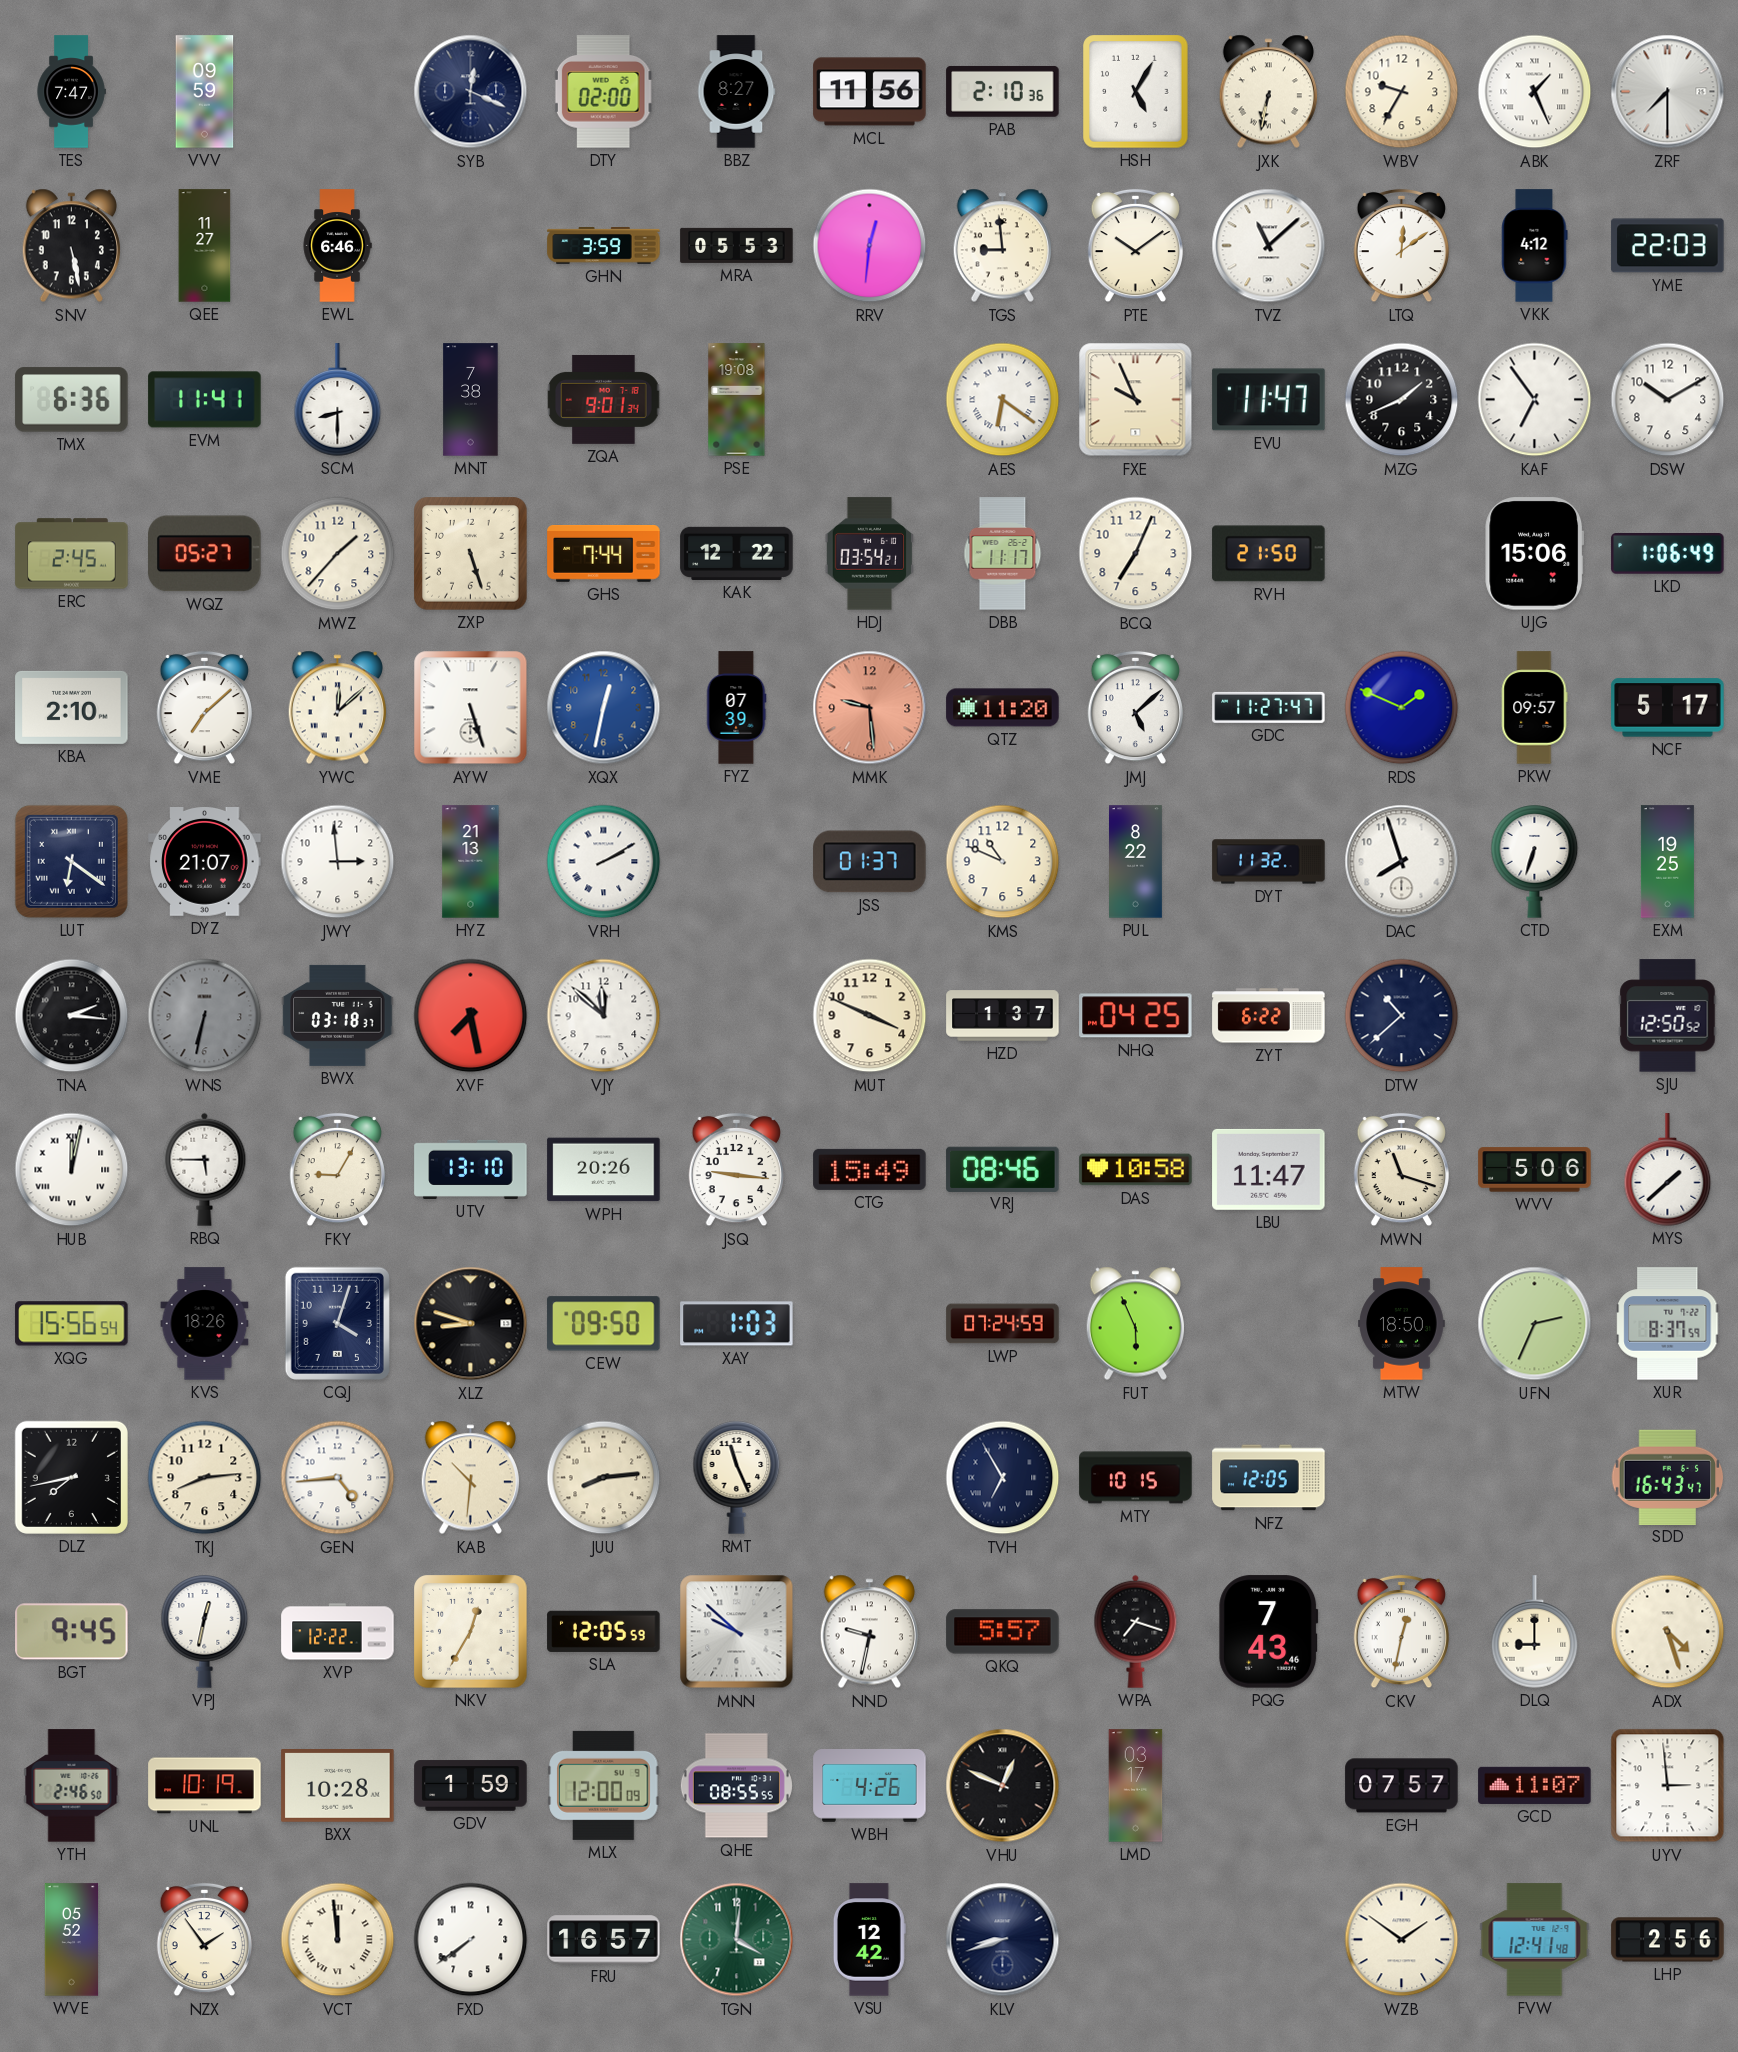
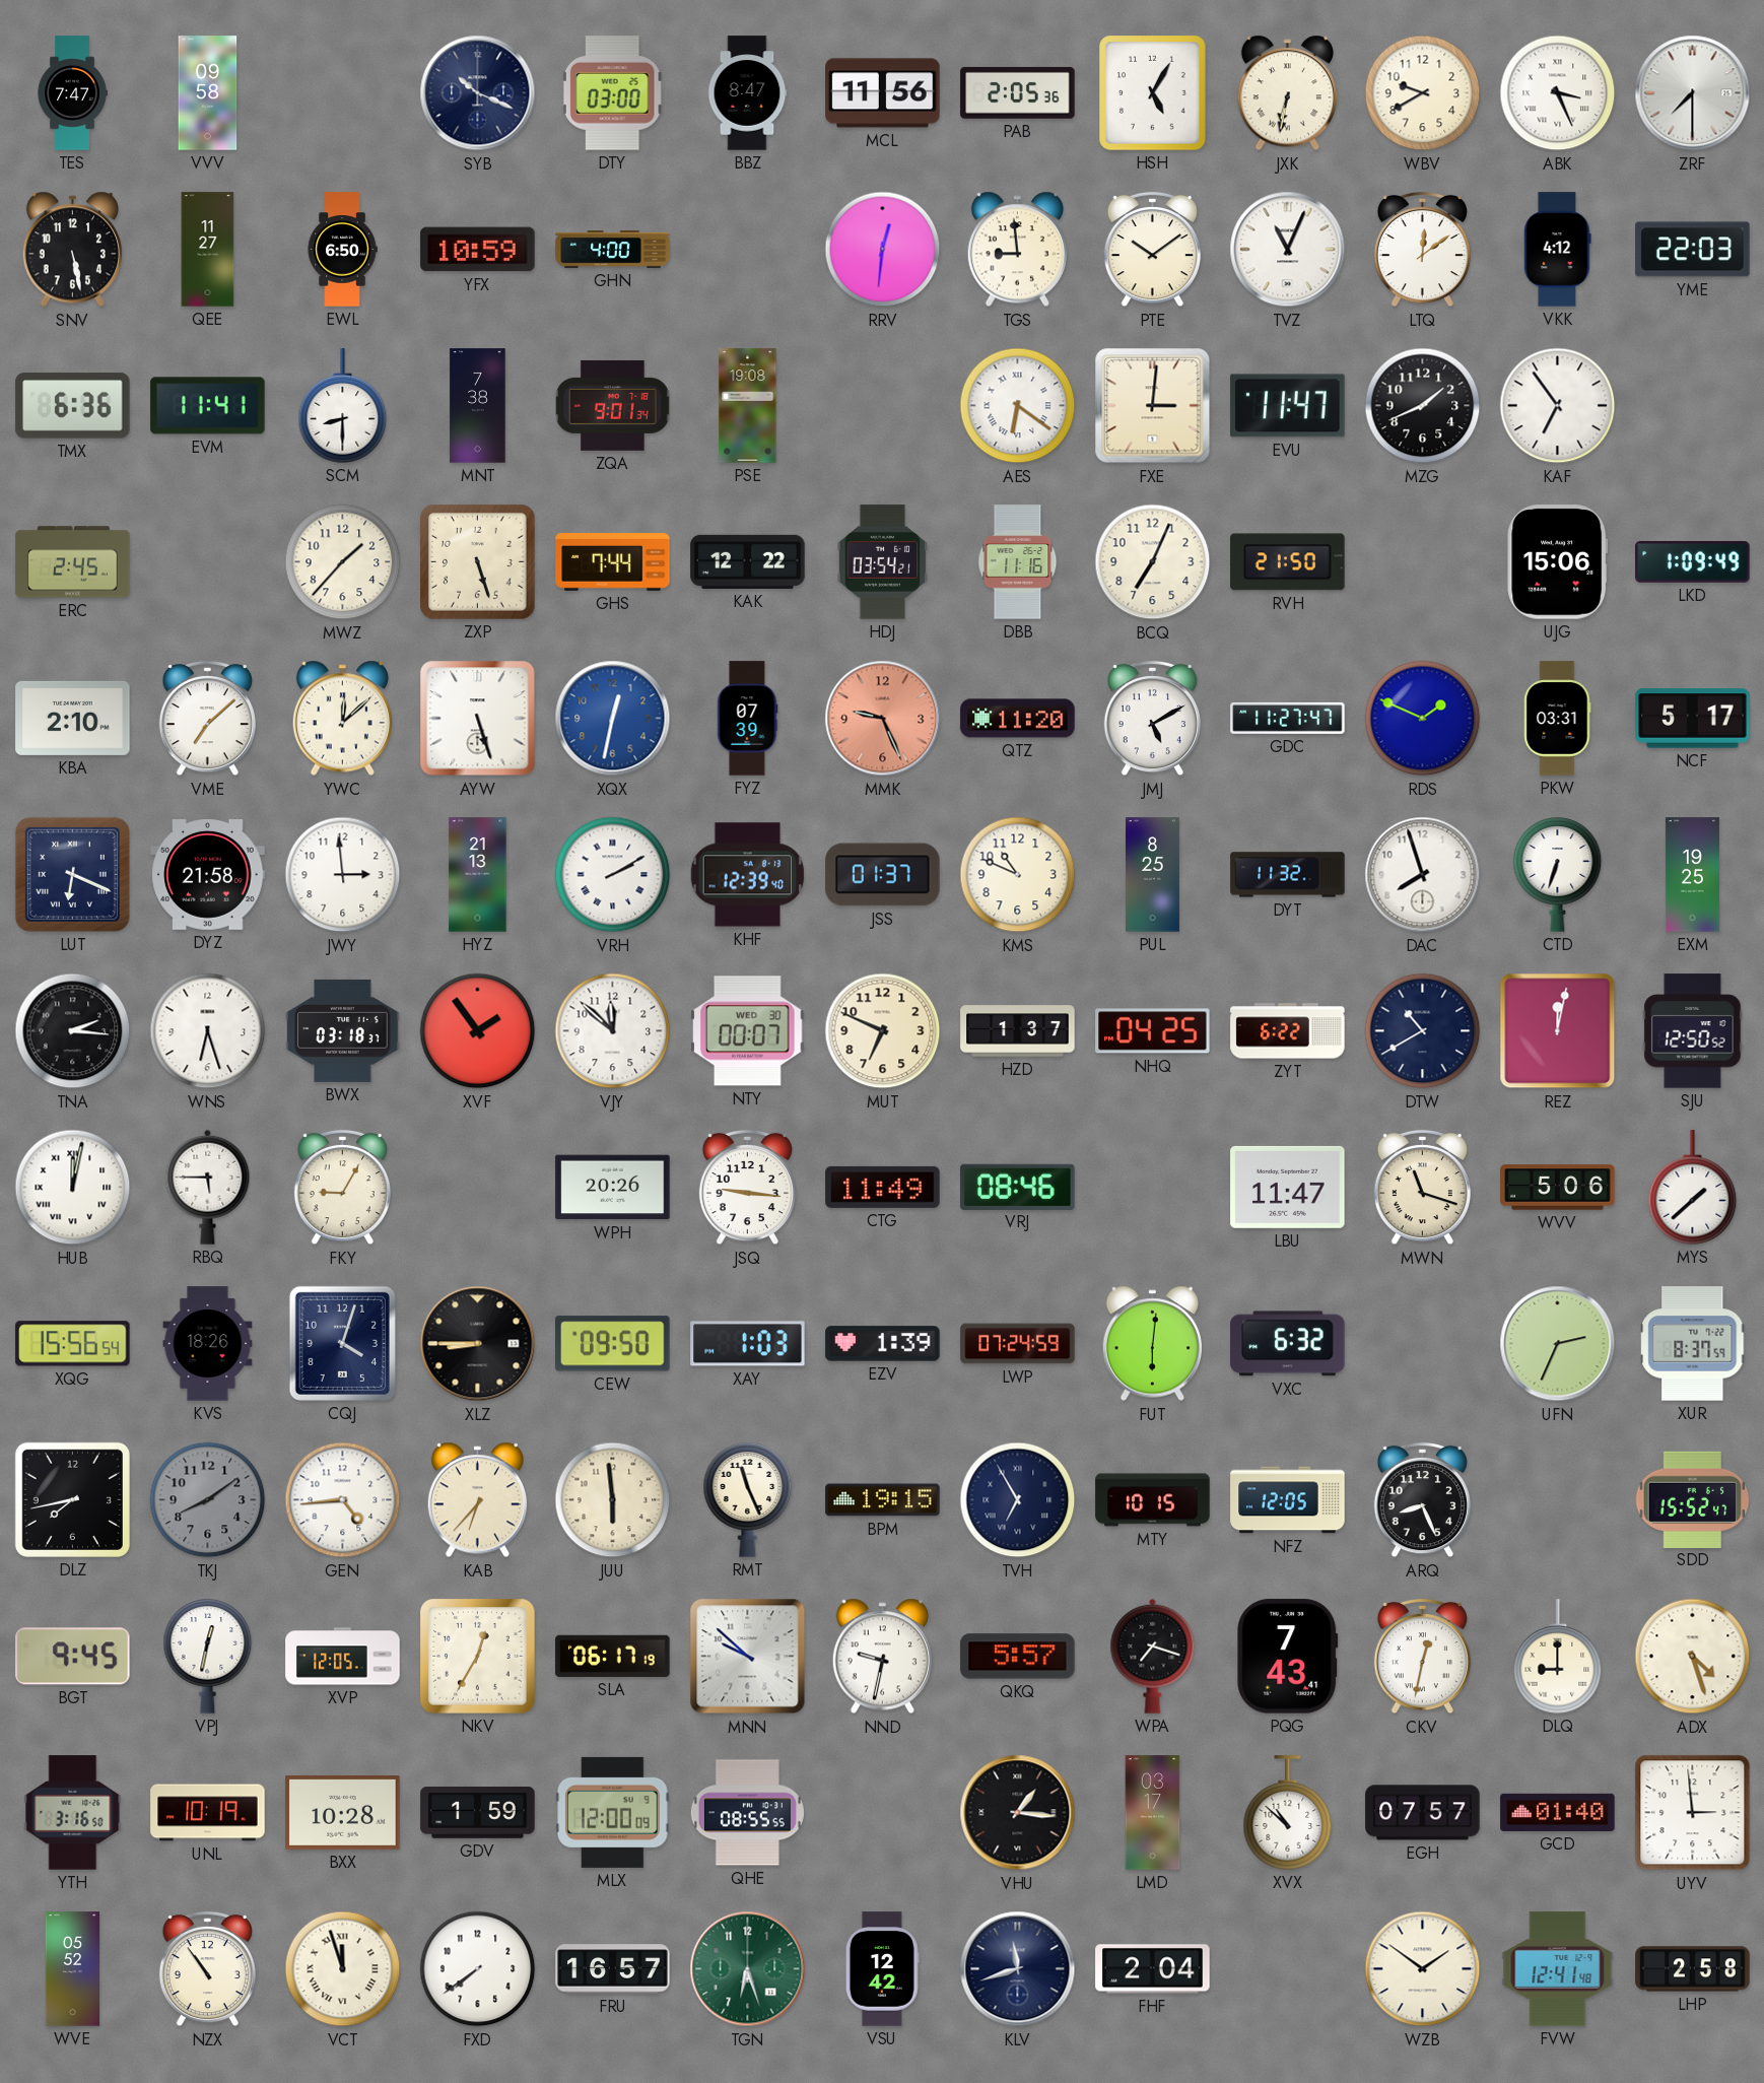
VVV: 09:59 -> 09:58 (208, 93)
SYB: 12:19 -> 10:19 (478, 93)
DTY: 02:00 -> 03:00 (612, 93)
BBZ: 8:27 -> 8:47 (747, 93)
PAB: 2:10 -> 2:05 (1018, 92)
WBV: 9:35 -> 9:40 (1423, 93)
ABK: 1:26 -> 3:26 (1558, 93)
EWL: 6:46 -> 6:50 (342, 250)
YFX: none -> 10:59 (478, 250)
GHN: 3:59 -> 4:00 (613, 250)
MRA: 05:53 -> none (737, 245)
TVZ: 11:08 -> 11:04 (1288, 250)
FXE: 9:56 -> 3:01 (1153, 406)
DSW: 10:10 -> none (1668, 400)
WQZ: 05:27 -> none (205, 554)
DBB: 11:17 -> 11:16 (1018, 562)
LKD: 1:06 -> 1:09 (1693, 562)
MMK: 9:29 -> 9:26 (883, 719)
JMJ: 5:08 -> 5:10 (1152, 719)
PKW: 09:57 -> 03:31 (1557, 719)
LUT: 6:21 -> 6:19 (72, 874)
DYZ: 21:07 -> 21:58 (208, 875)
KHF: none -> 12:39 (748, 875)
PUL: 8:22 -> 8:25 (1153, 875)
WNS: 6:32 -> 6:27 (208, 1031)
WNS dial: grey -> white (208, 1031)
XVF: 7:28 -> 1:54 (478, 1031)
NTY: none -> 00:07 (748, 1031)
MUT: 3:49 -> 6:49 (883, 1031)
DTW: 10:38 -> 10:40 (1423, 1031)
REZ: none -> 12:02 (1558, 1031)
UTV: 13:10 -> none (471, 1169)
CTG: 15:49 -> 11:49 (883, 1187)
DAS: 10:58 -> none (1136, 1170)
XLZ: 8:48 -> 8:45 (478, 1344)
EZV: none -> 1:39 (883, 1344)
FUT: 5:56 -> 6:01 (1152, 1344)
VXC: none -> 6:32 (1288, 1344)
MTW: 18:50 -> none (1402, 1324)
TKJ: 8:14 -> 8:09 (208, 1500)
TKJ dial: cream -> grey (208, 1500)
KAB: 10:31 -> 6:37 (477, 1500)
JUU: 8:14 -> 5:59 (613, 1500)
BPM: none -> 19:15 (883, 1500)
ARQ: none -> 8:26 (1422, 1500)
SDD: 16:43 -> 15:52 (1693, 1499)
XVP: 12:22 -> 12:05 (343, 1657)
SLA: 12:05 -> 06:17 (613, 1656)
PQG: 7:43:46 -> 7:43:41 (1288, 1657)
YTH: 2:46 -> 3:16 (73, 1813)
WBH: 4:26 -> none (870, 1786)
VHU: 12:49 -> 1:16 (1018, 1813)
XVX: none -> 10:52 (1288, 1813)
GCD: 11:07 -> 01:40 (1558, 1812)
NZX: 1:54 -> 10:54 (207, 1969)
VCT: 11:59 -> 11:57 (343, 1969)
TGN: 4:01 -> 6:27 (748, 1969)
KLV: 8:42 -> 11:42 (1018, 1969)
FHF: none -> 2:04 (1153, 1969)
LHP: 2:56 -> 2:58 (1693, 1969)
